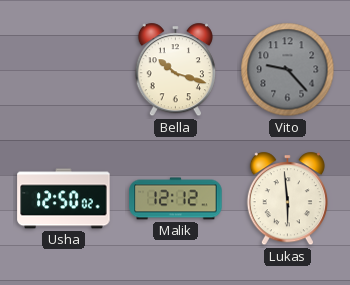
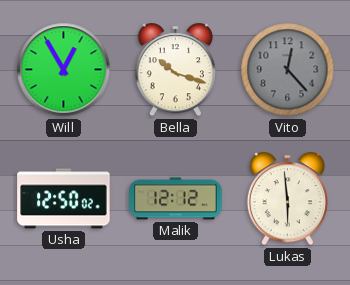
Will: none -> 12:55 (64, 70)
Vito: 9:23 -> 12:23 (288, 70)
